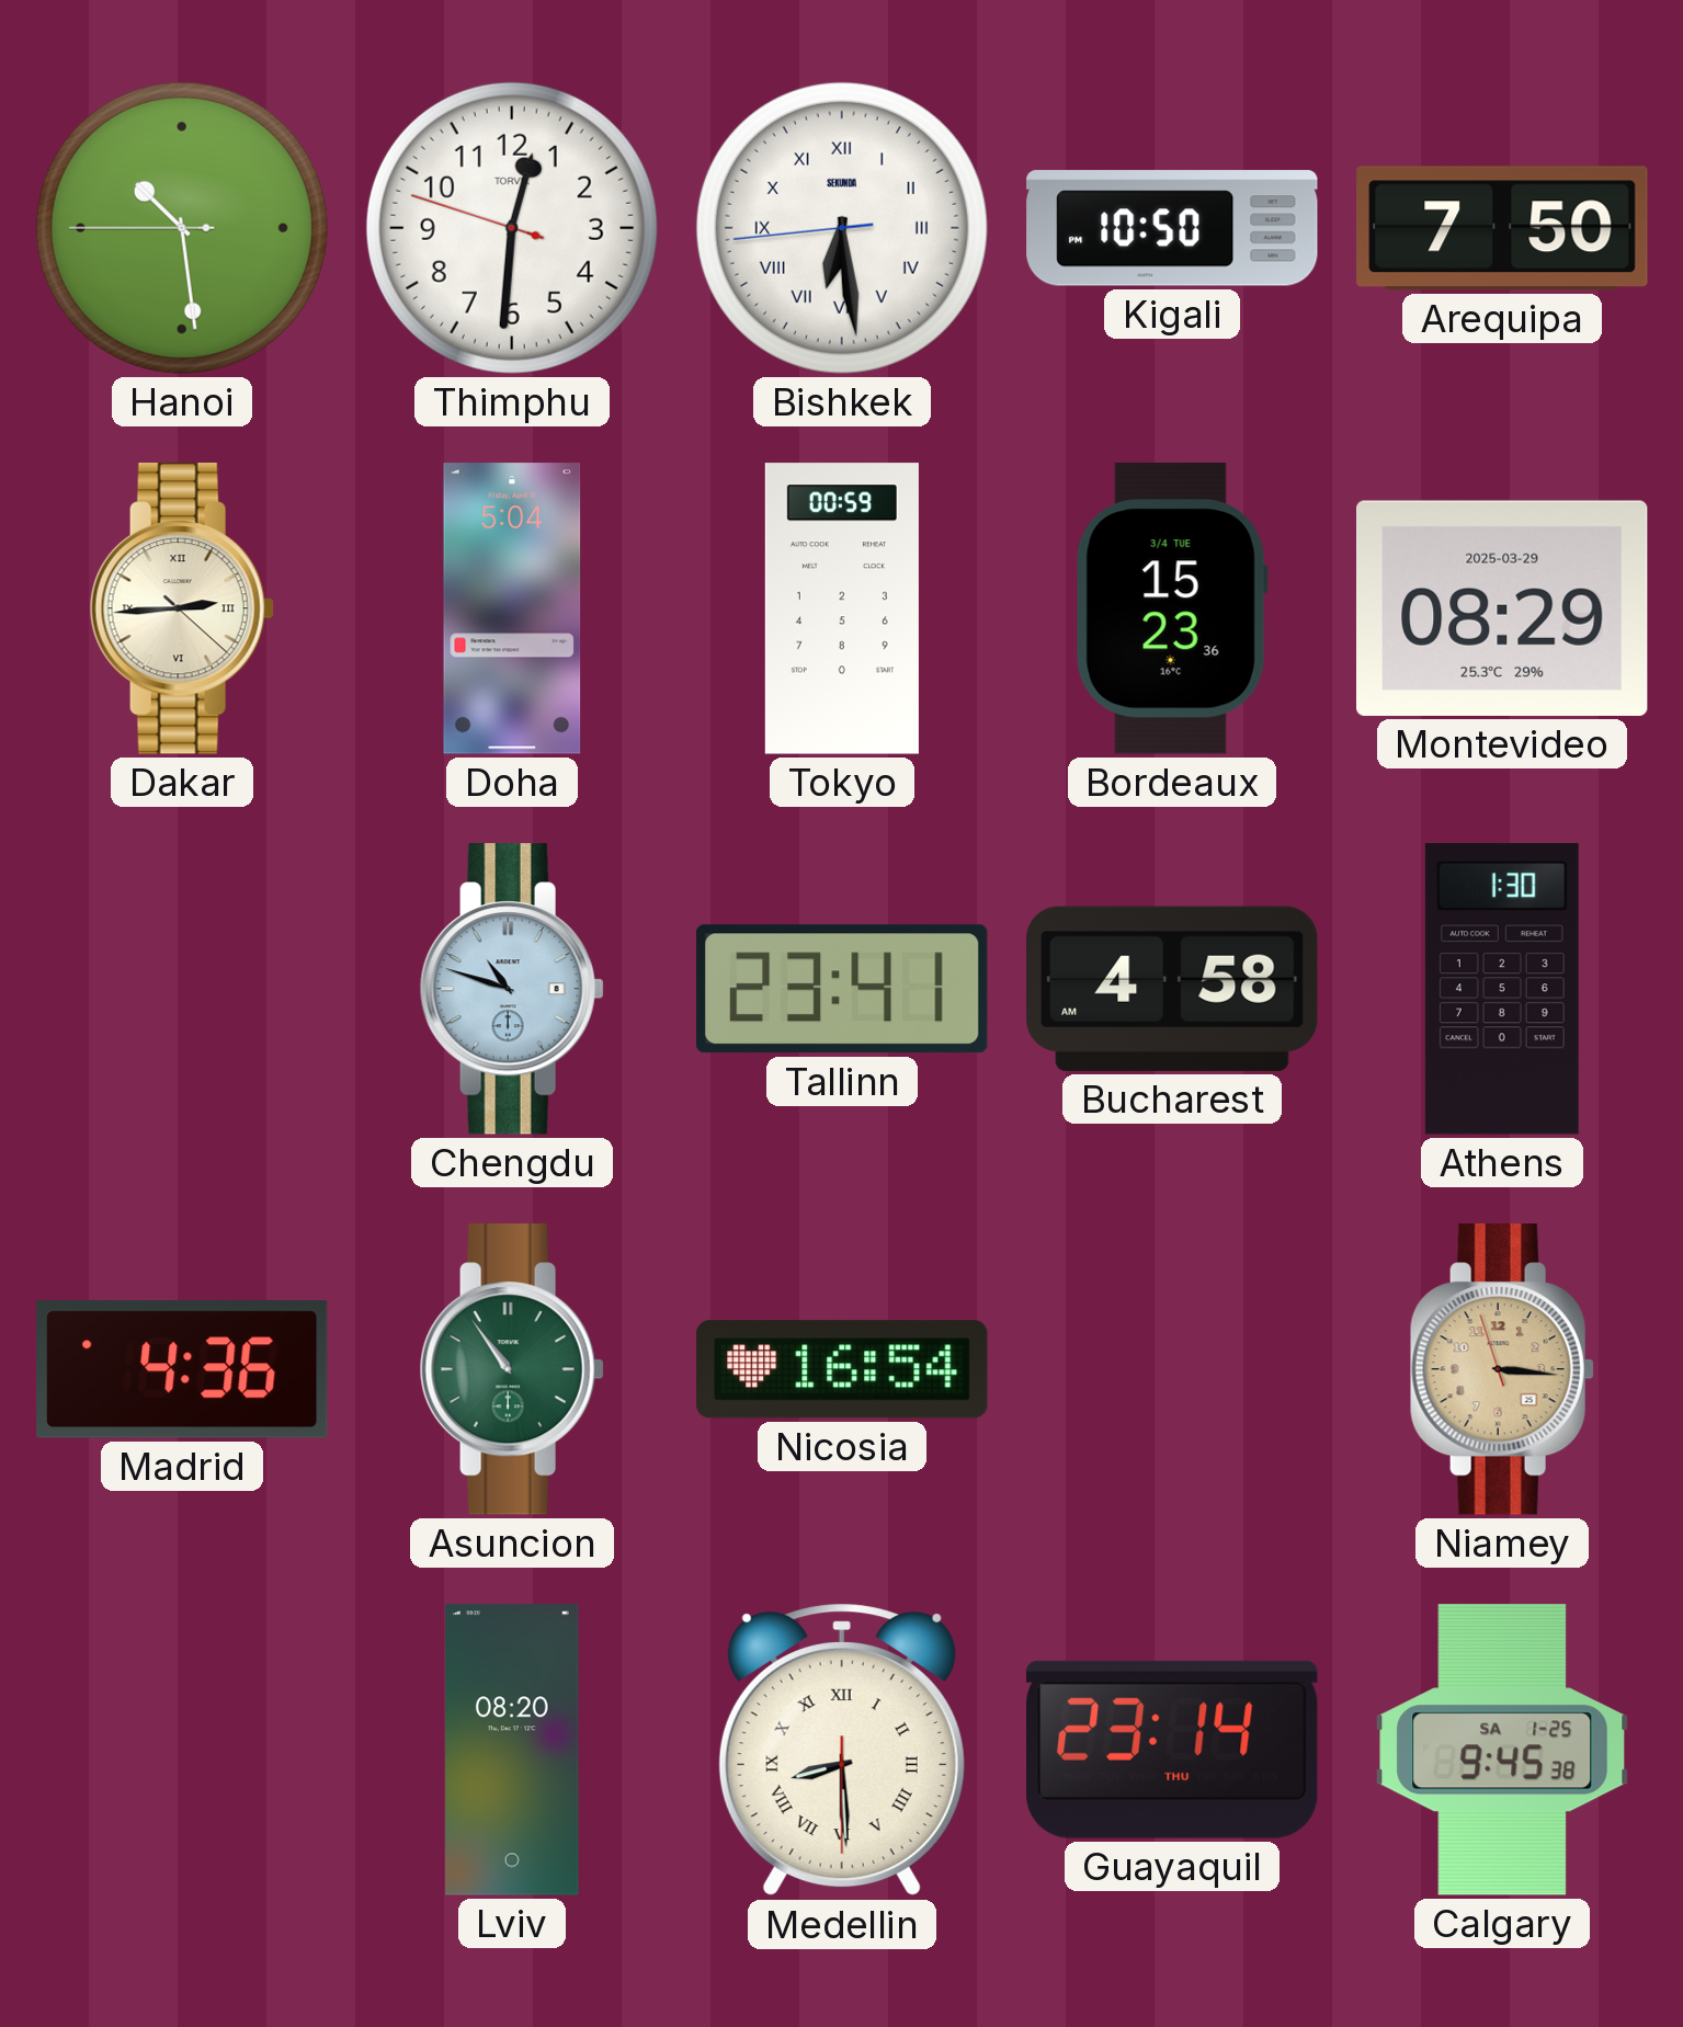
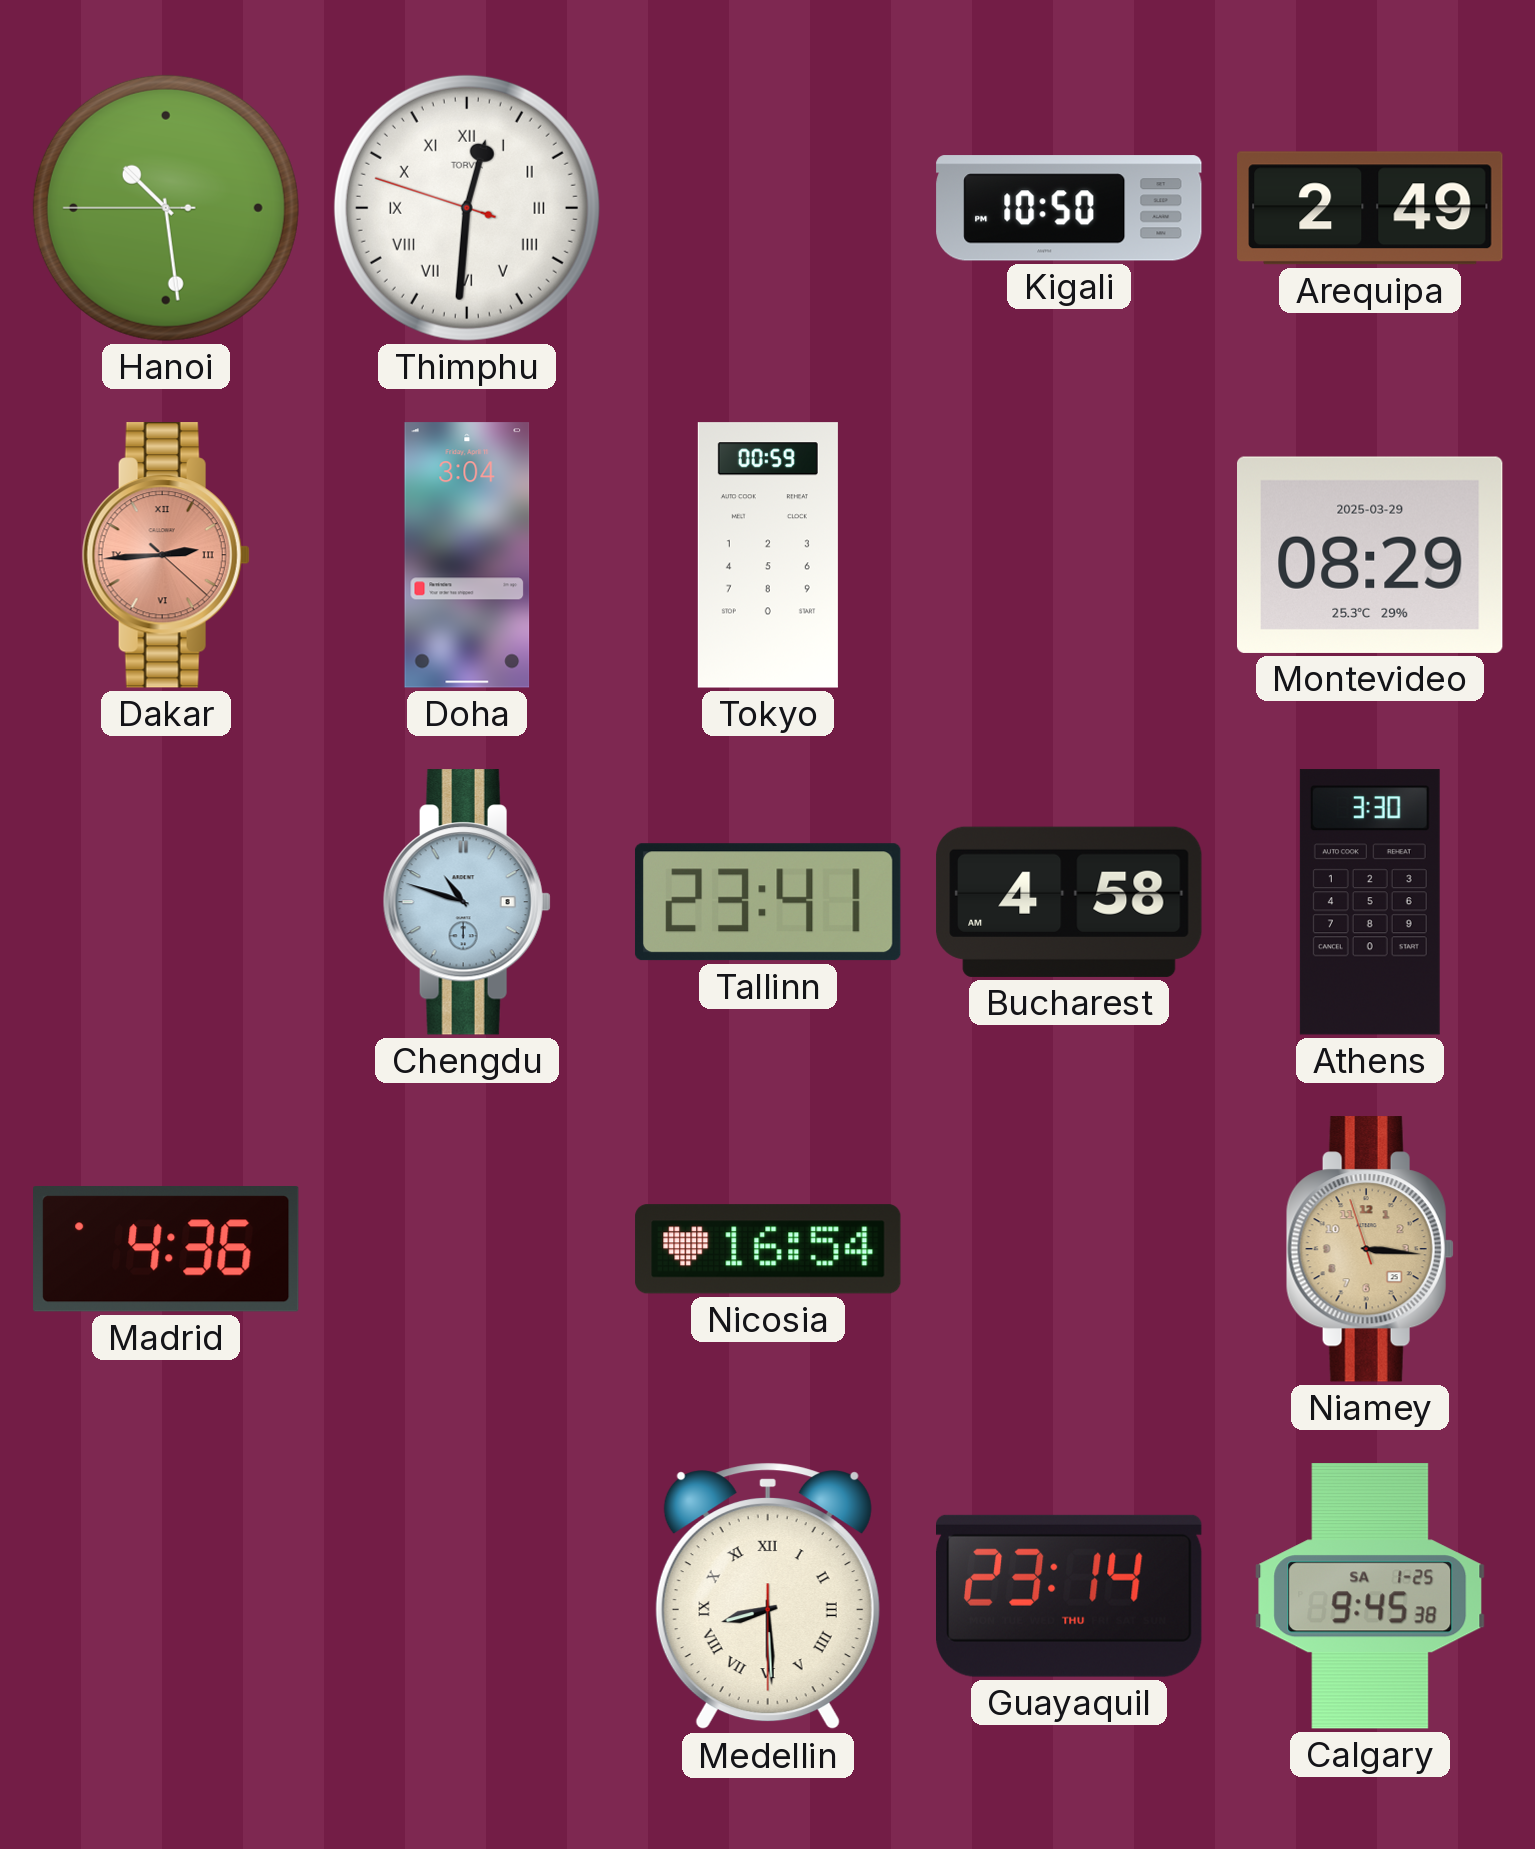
Thimphu numerals: Arabic -> Roman (467, 208)
Bishkek: 6:28 -> none (842, 228)
Arequipa: 7:50 -> 2:49 (1370, 208)
Dakar dial: cream -> salmon (166, 555)
Doha: 5:04 -> 3:04 (467, 555)
Bordeaux: 15:23 -> none (1172, 608)
Athens: 1:30 -> 3:30 (1370, 902)
Asuncion: 10:54 -> none (512, 1369)
Lviv: 08:20 -> none (512, 1750)
